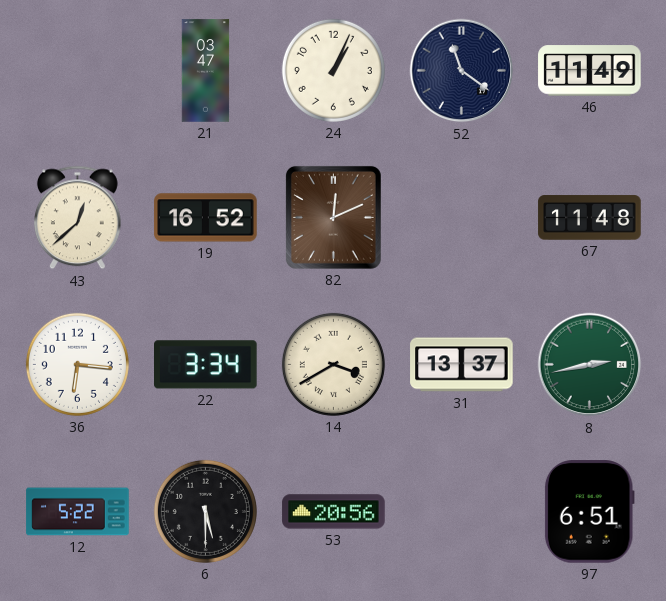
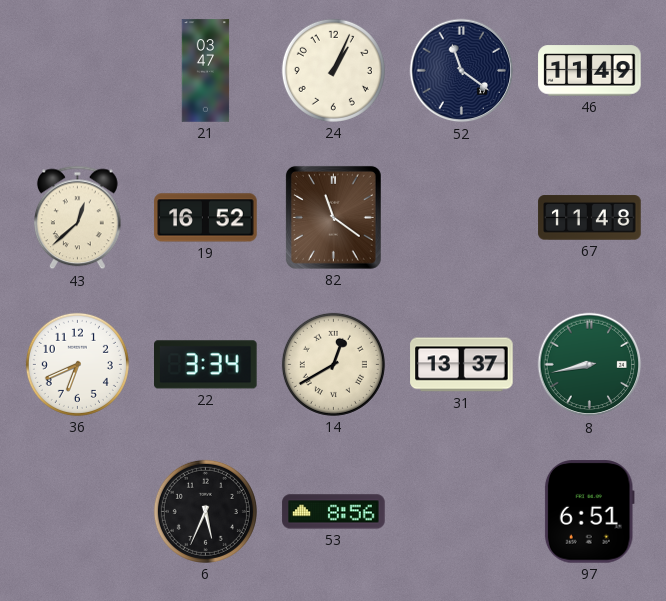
82: 12:11 -> 11:21 (333, 217)
36: 6:16 -> 6:41 (77, 364)
14: 3:40 -> 12:40 (333, 364)
8: 2:43 -> 8:43 (590, 365)
12: 5:22 -> none (78, 512)
6: 5:30 -> 5:34 (205, 511)
53: 20:56 -> 8:56 (334, 512)
